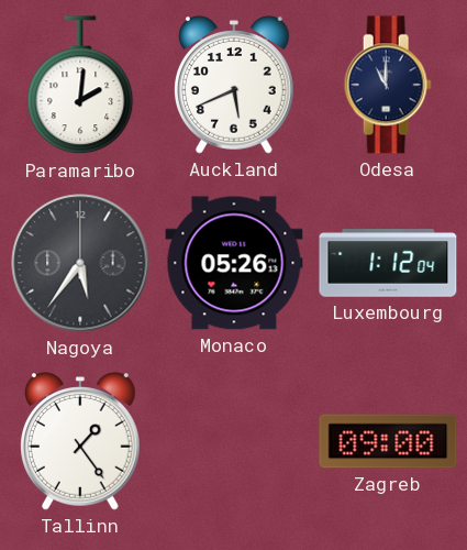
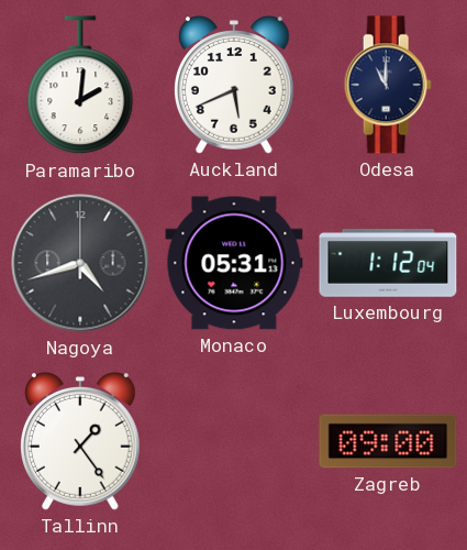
Nagoya: 5:36 -> 4:42 (80, 263)
Monaco: 05:26 -> 05:31 (234, 263)
